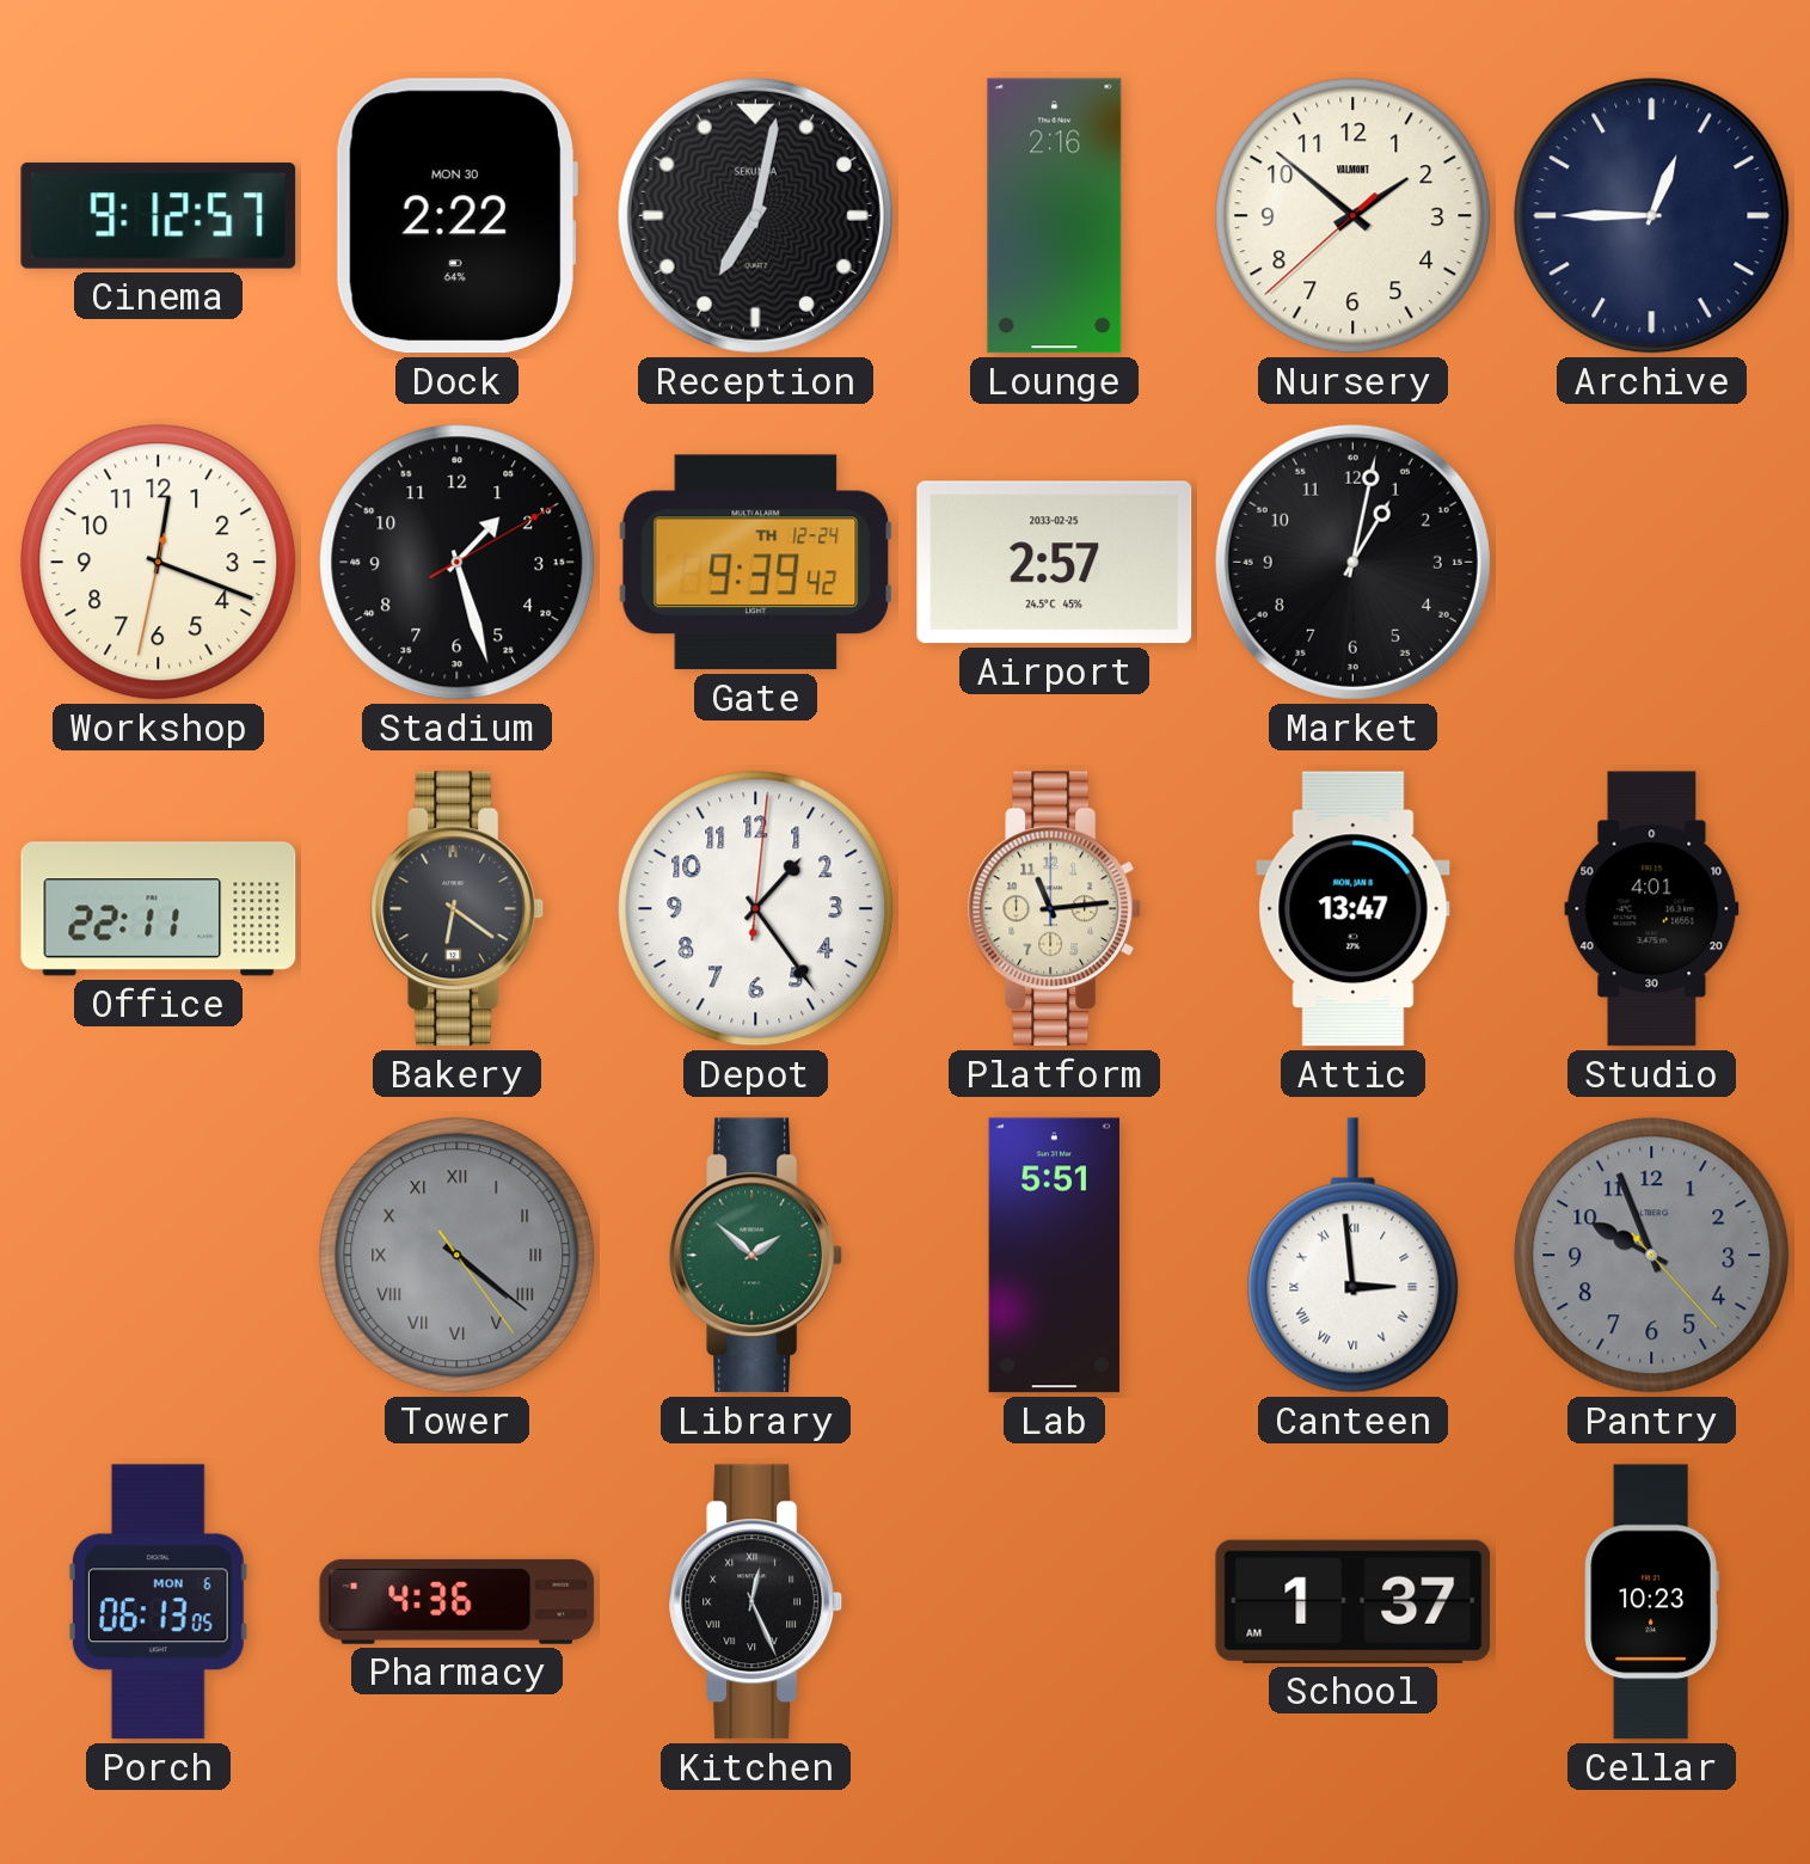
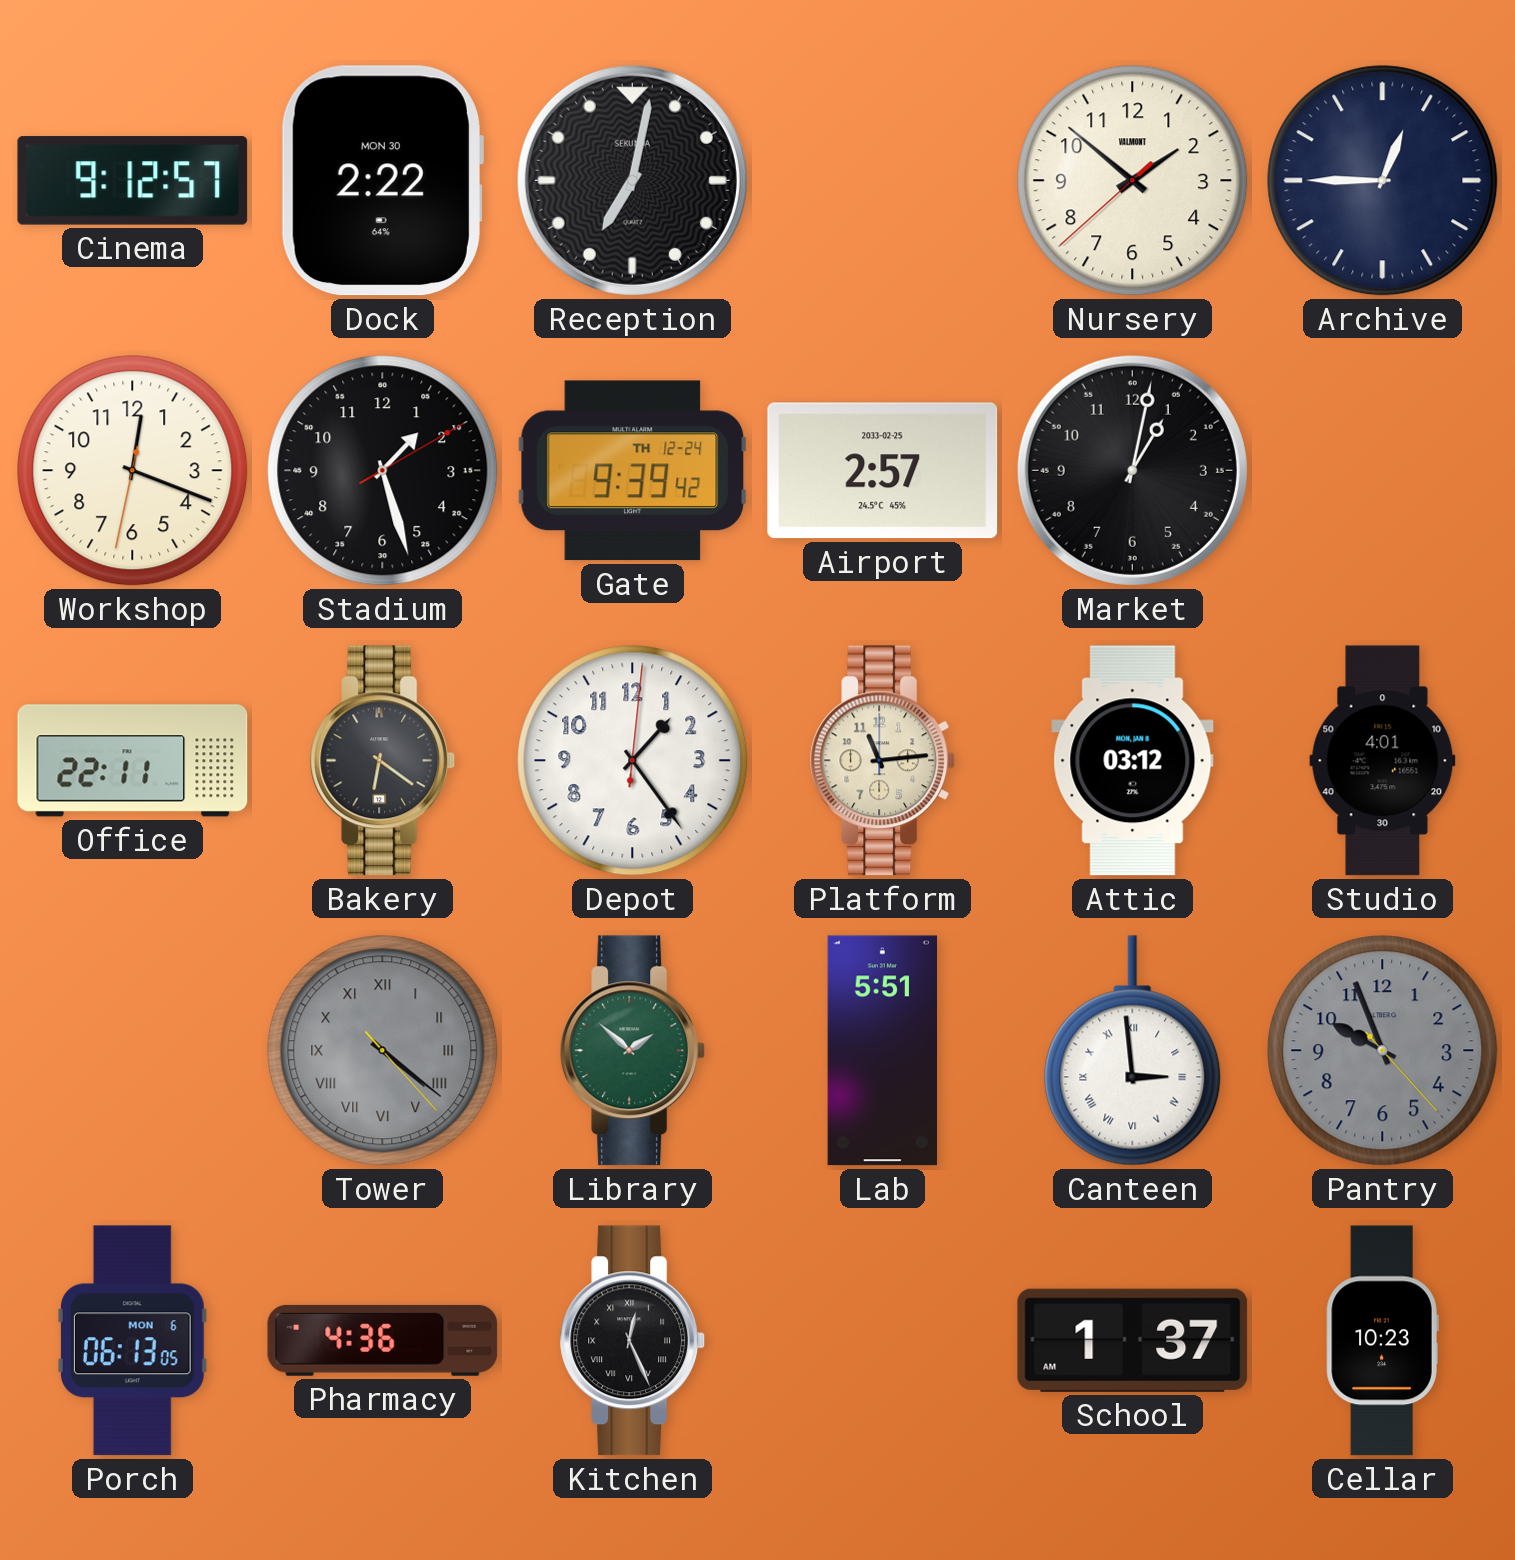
Lounge: 2:16 -> none (1055, 216)
Attic: 13:47 -> 03:12 (1133, 761)
Tower: 4:21:24 -> 4:21:23 (383, 1051)
